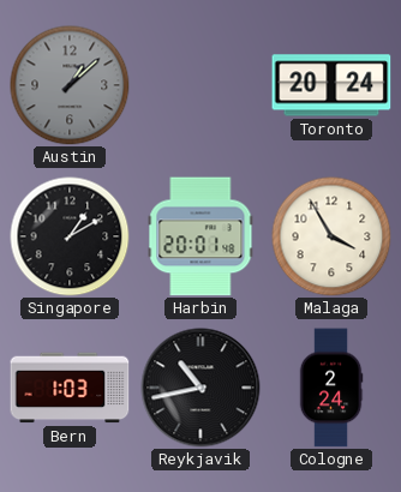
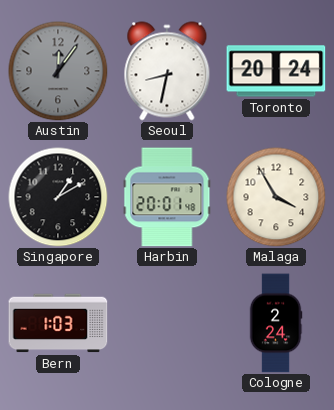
Austin: 1:08 -> 12:06 (58, 71)
Seoul: none -> 8:32 (167, 71)
Reykjavik: 10:43 -> none (200, 388)
